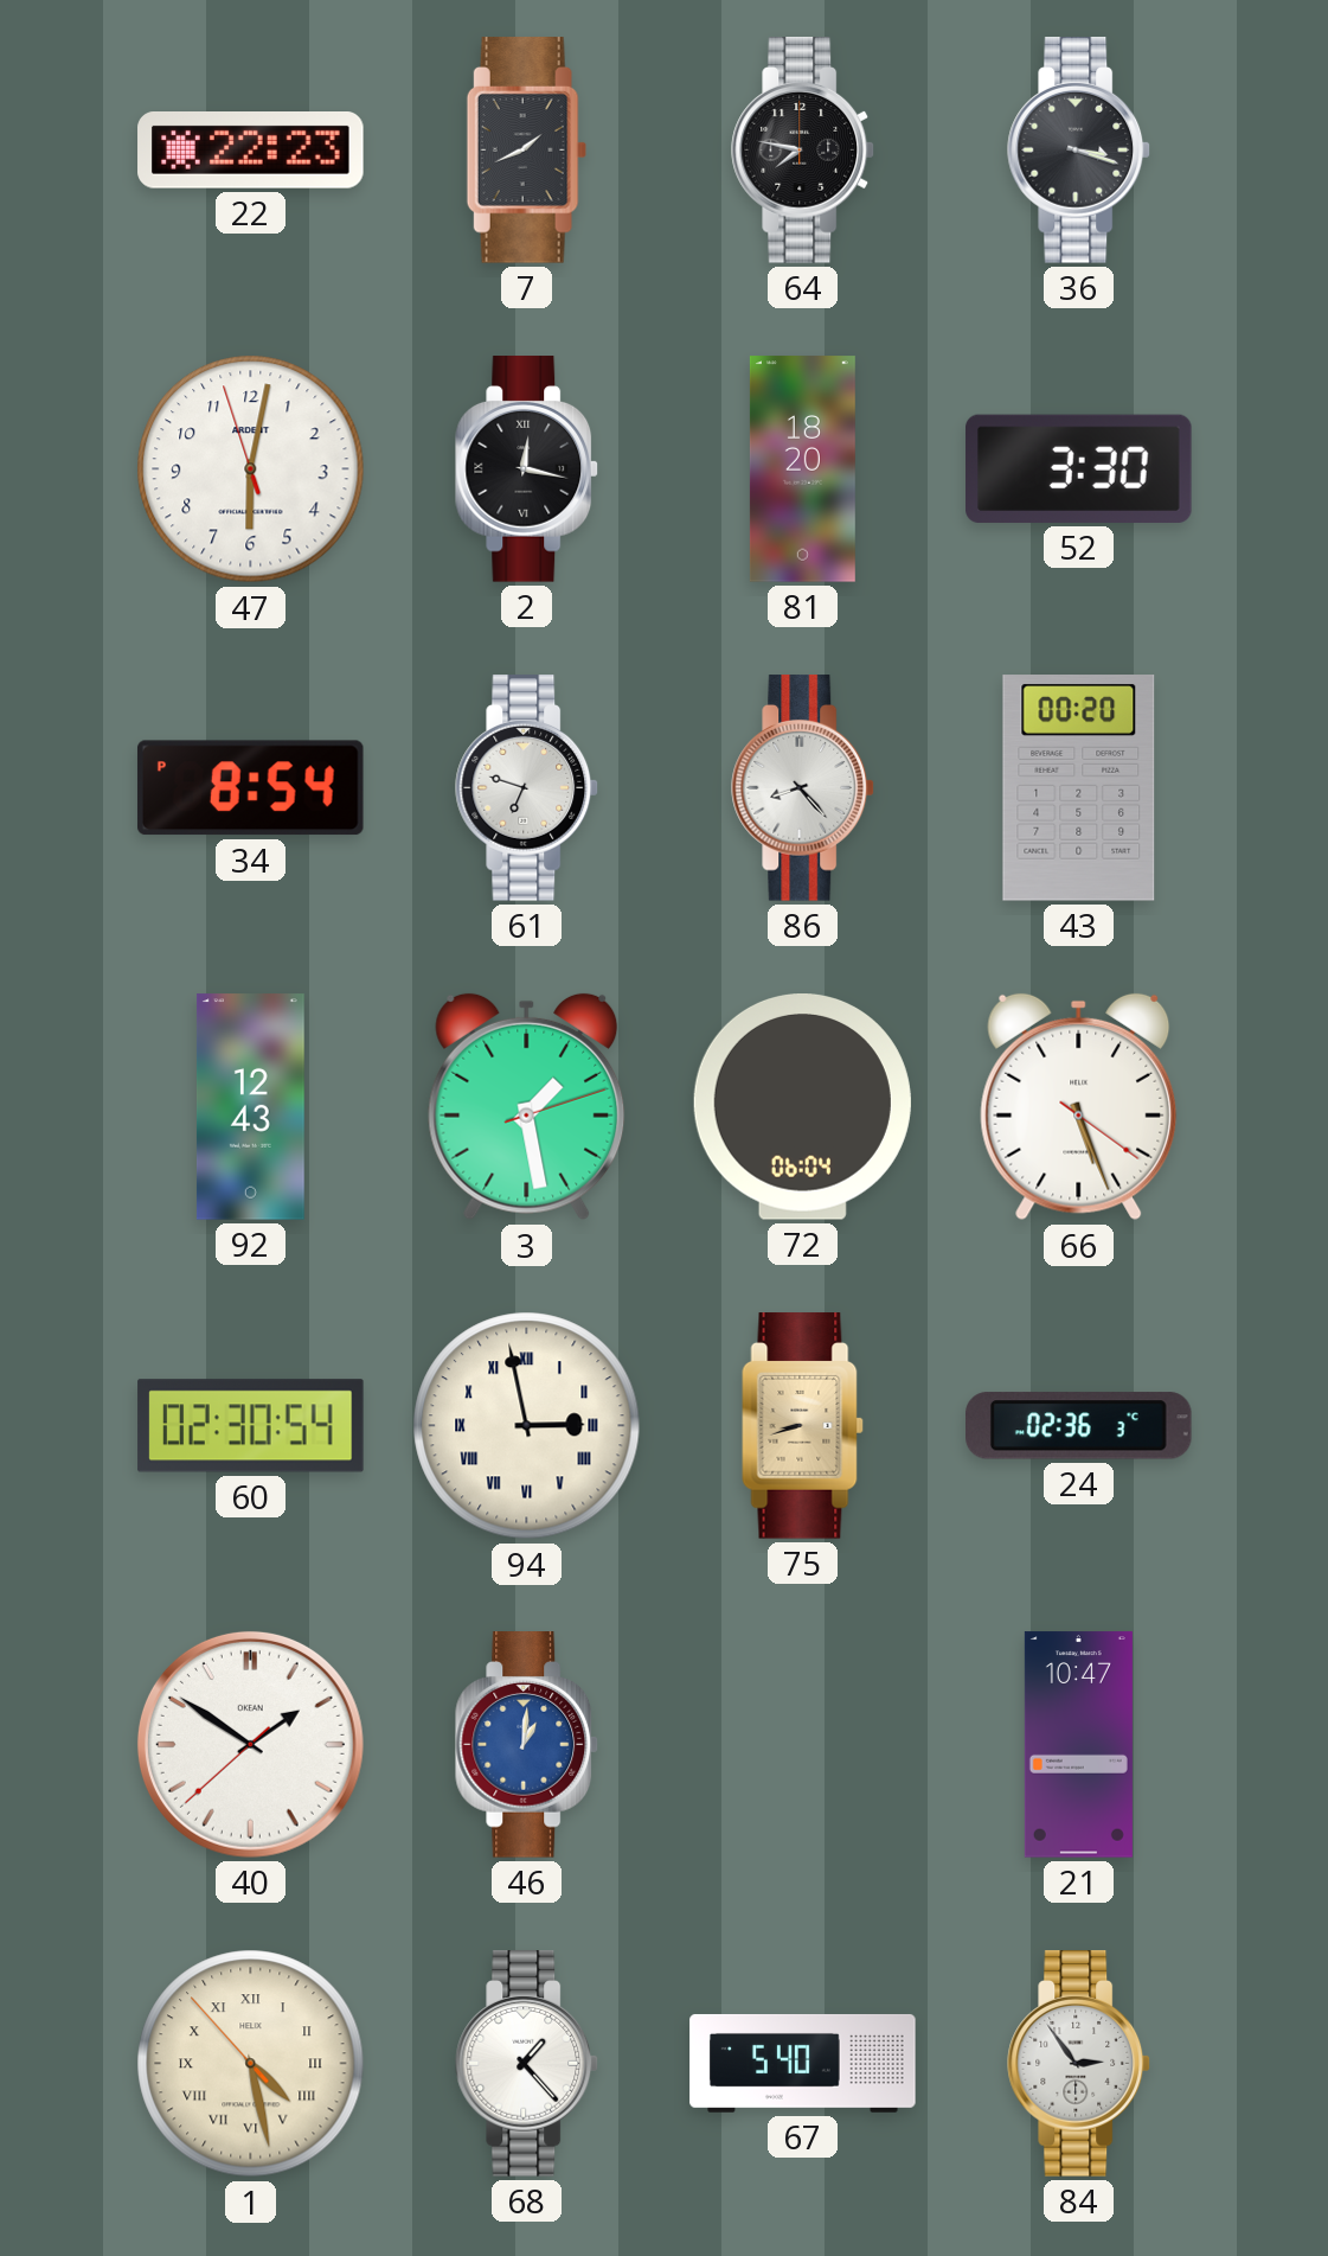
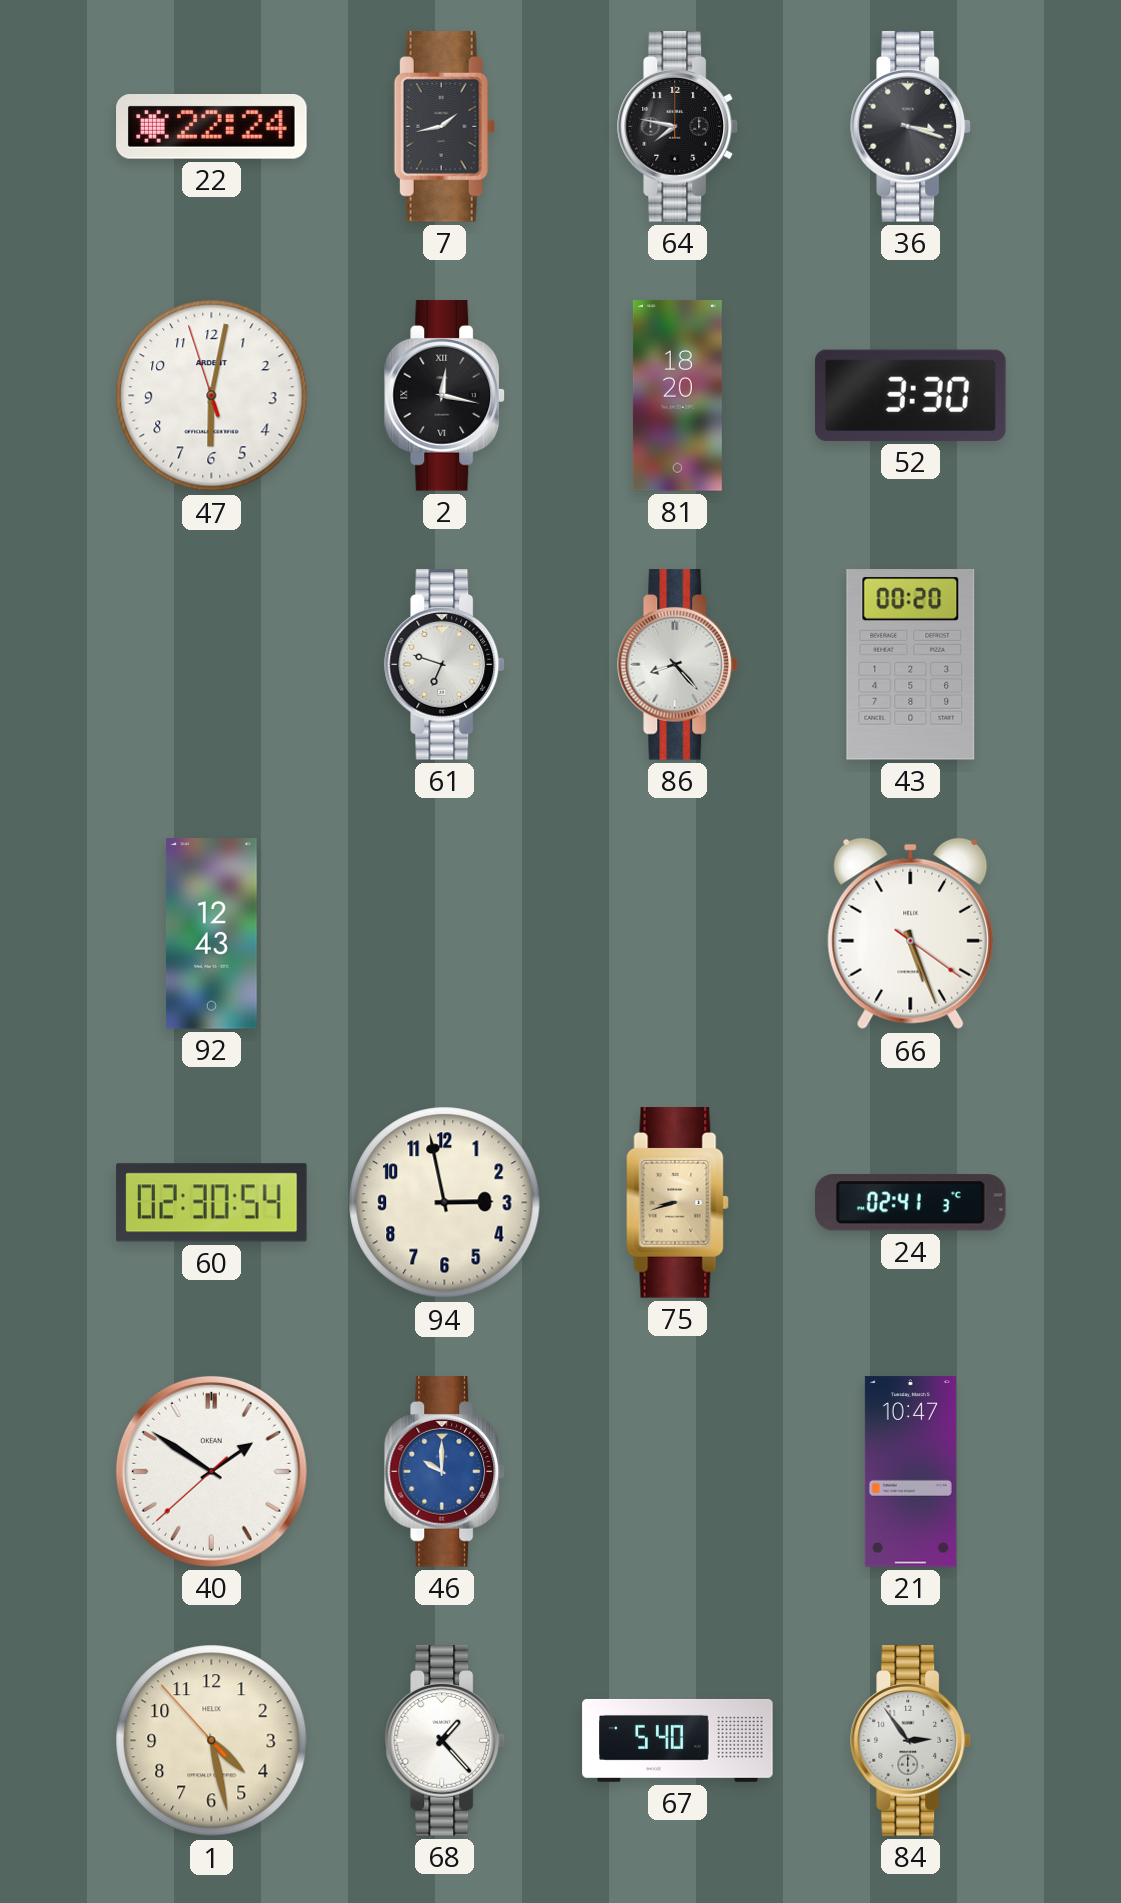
22: 22:23 -> 22:24 (212, 127)
7: 1:41 -> 1:43 (444, 127)
34: 8:54 -> none (250, 788)
3: 1:28 -> none (527, 1107)
72: 06:04 -> none (802, 1107)
94 numerals: Roman -> Arabic (445, 1203)
24: 02:36 -> 02:41 (911, 1203)
46: 1:01 -> 10:00 (445, 1472)
1 numerals: Roman -> Arabic (212, 1741)
